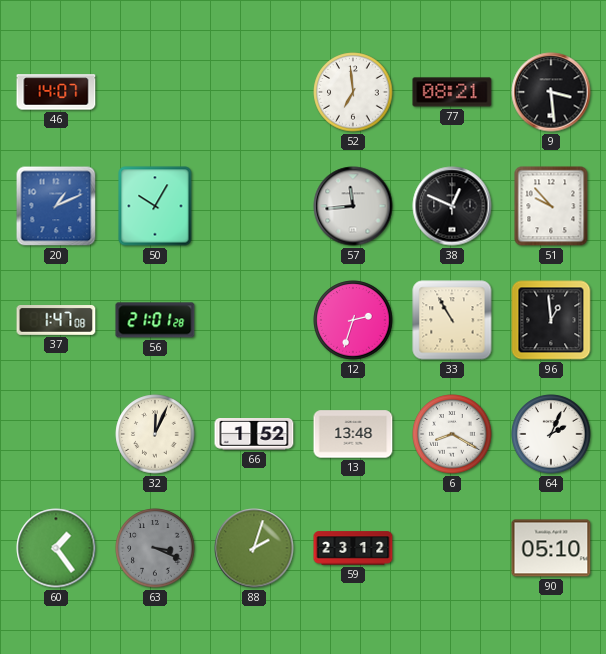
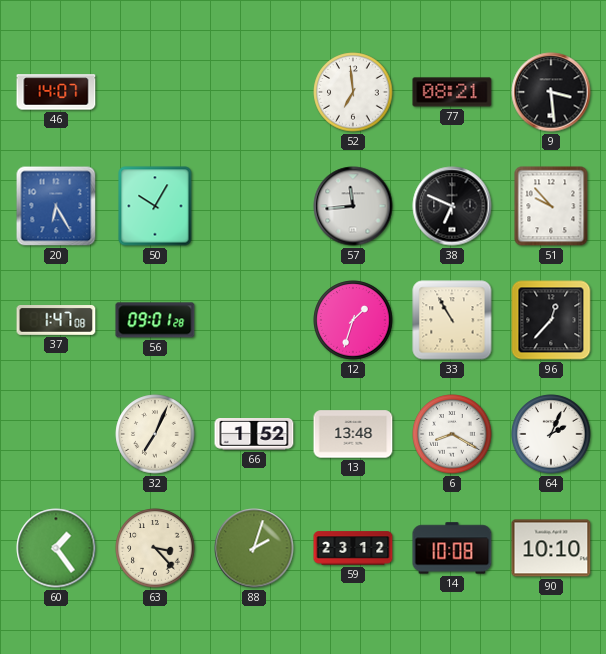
20: 1:11 -> 6:25 (56, 206)
38: 12:49 -> 6:49 (452, 206)
56: 21:01 -> 09:01 (155, 320)
12: 2:33 -> 1:33 (353, 320)
96: 12:59 -> 12:37 (551, 320)
32: 12:04 -> 7:04 (155, 434)
63: 3:19 -> 3:23 (155, 548)
63 dial: grey -> cream (155, 548)
14: none -> 10:08 (452, 548)
90: 05:10 -> 10:10 (551, 548)
